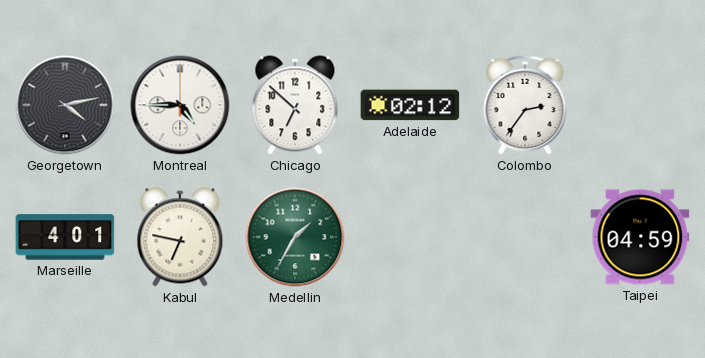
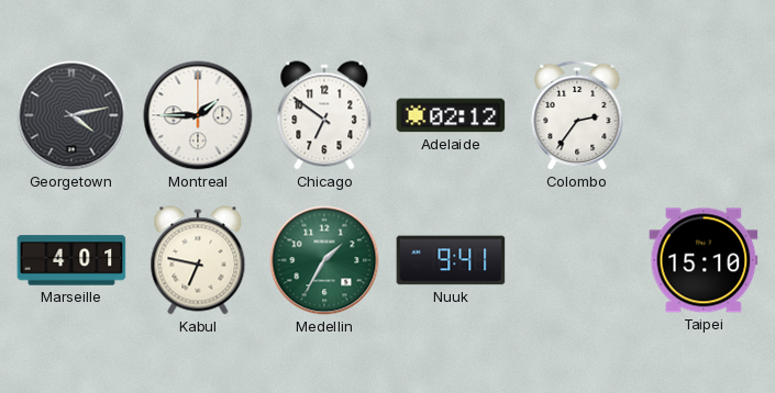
Montreal: 4:45 -> 1:45 (198, 115)
Chicago: 6:52 -> 6:51 (324, 115)
Nuuk: none -> 9:41 (451, 260)
Taipei: 04:59 -> 15:10 (704, 260)
